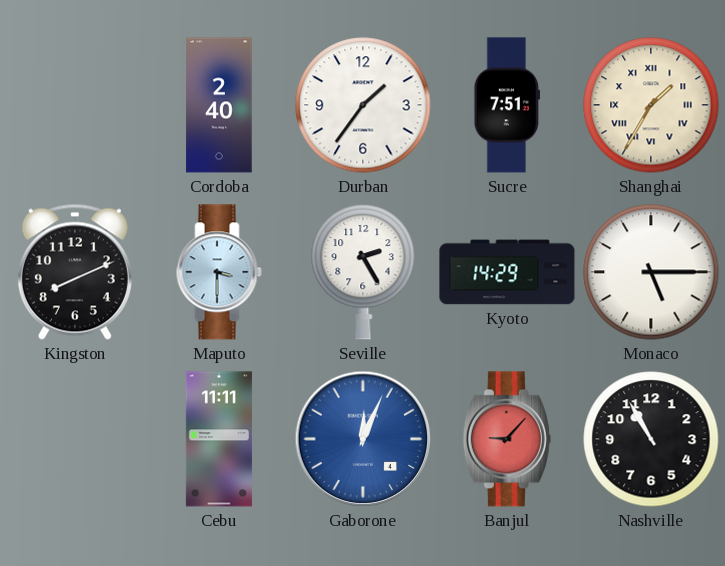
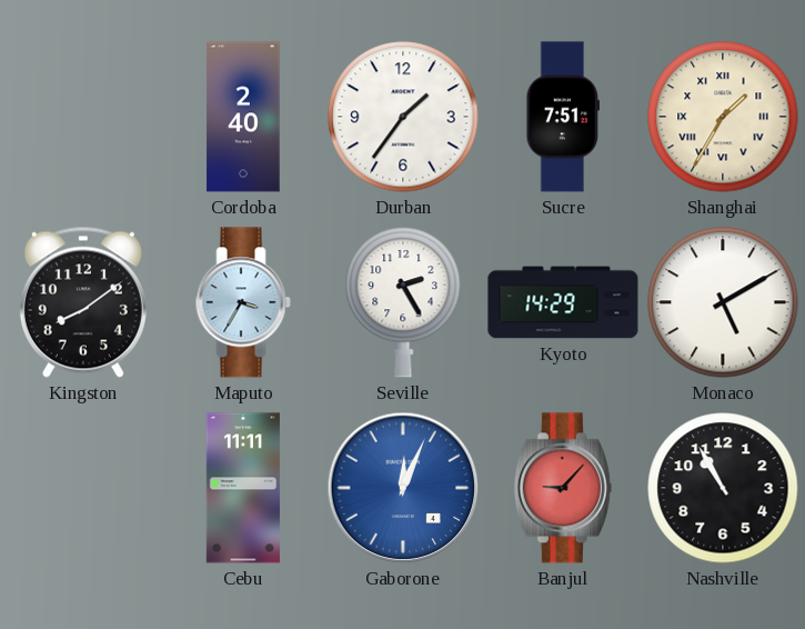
Kingston: 8:11 -> 8:09 (83, 302)
Maputo: 3:30 -> 3:35 (243, 302)
Monaco: 5:15 -> 5:10 (723, 302)
